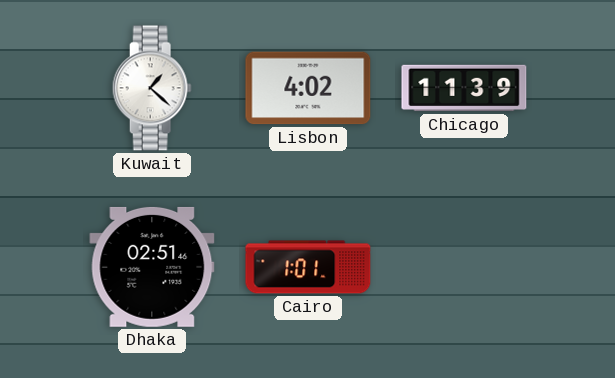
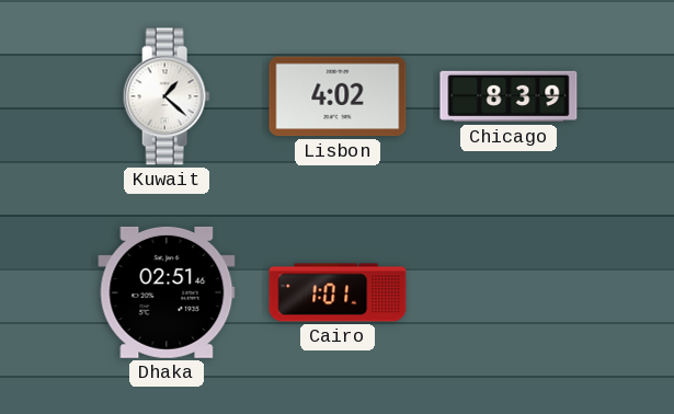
Chicago: 11:39 -> 8:39 (509, 96)
